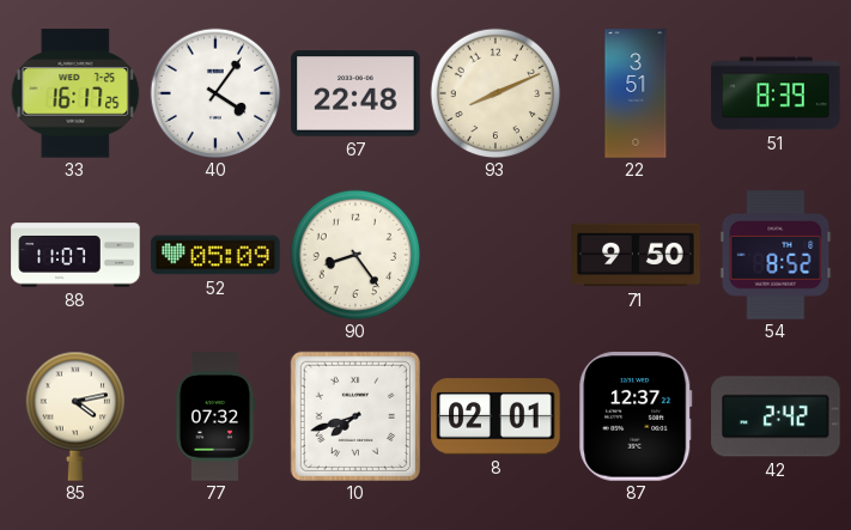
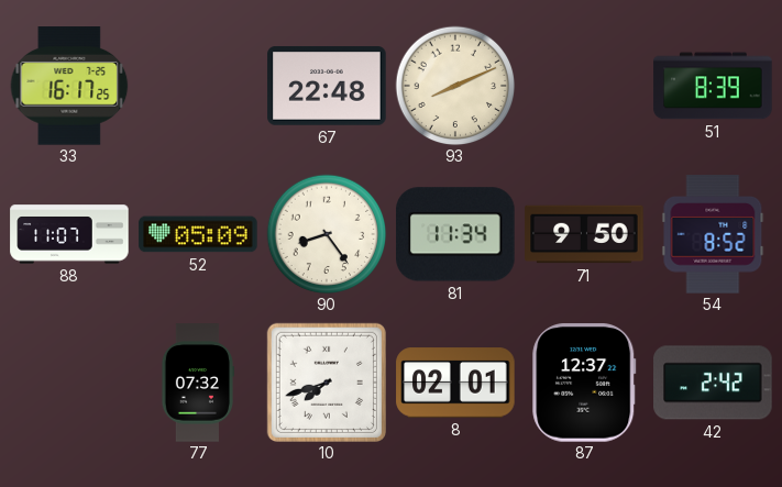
40: 4:06 -> none (215, 93)
22: 3:51 -> none (636, 93)
81: none -> 11:34 (455, 234)
85: 4:13 -> none (74, 416)
